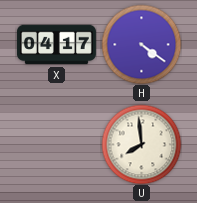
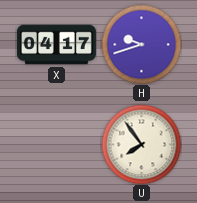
H: 4:21 -> 9:42 (141, 44)
U: 7:59 -> 7:54 (141, 144)
